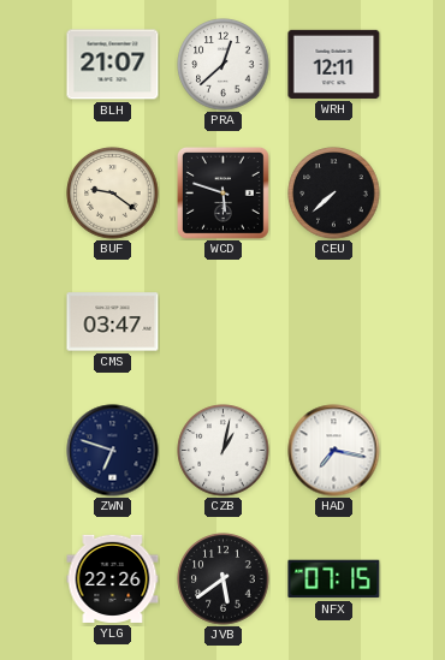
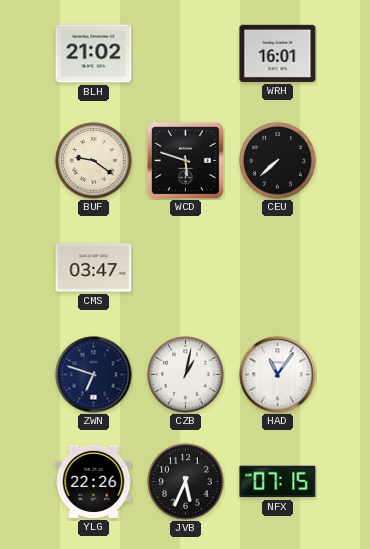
BLH: 21:07 -> 21:02 (94, 54)
PRA: 12:38 -> none (224, 65)
WRH: 12:11 -> 16:01 (278, 53)
HAD: 7:17 -> 11:06 (278, 375)
JVB: 5:39 -> 5:34 (186, 482)
